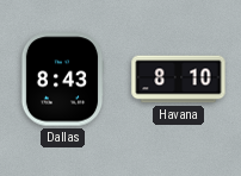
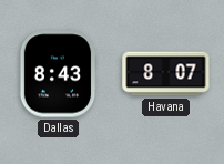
Havana: 8:10 -> 8:07 (166, 74)
